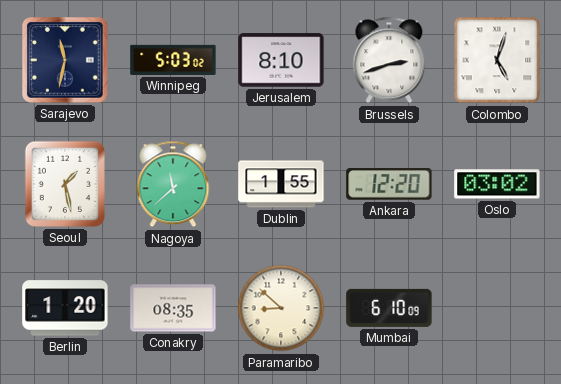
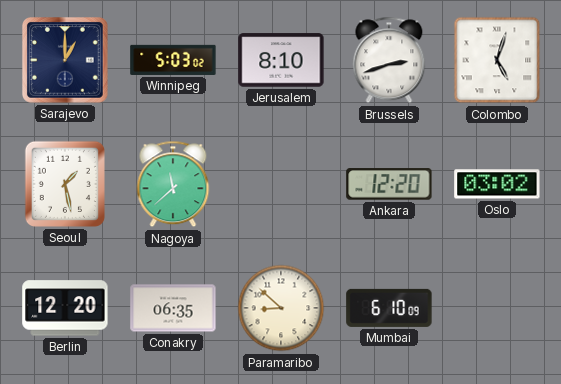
Sarajevo: 11:32 -> 1:00 (66, 61)
Dublin: 1:55 -> none (281, 184)
Berlin: 1:20 -> 12:20 (65, 308)
Conakry: 08:35 -> 06:35 (173, 308)
